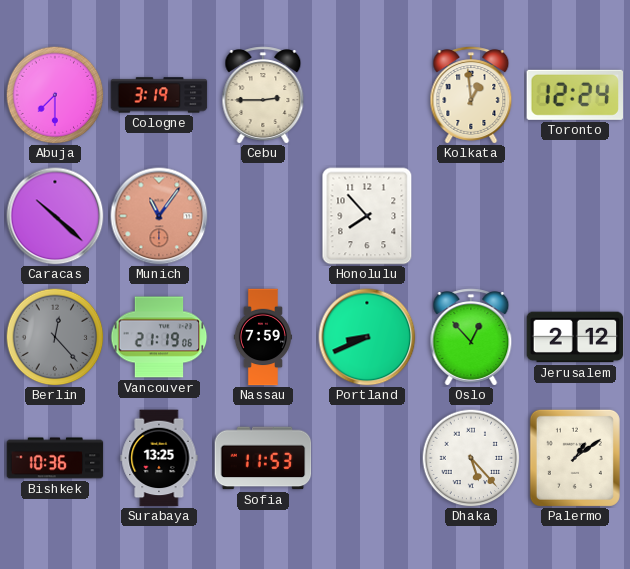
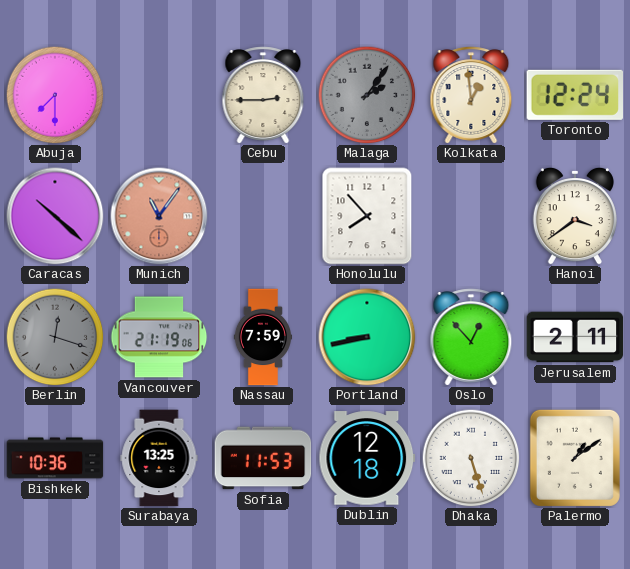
Cologne: 3:19 -> none (159, 95)
Malaga: none -> 2:06 (367, 95)
Hanoi: none -> 3:39 (575, 216)
Berlin: 12:23 -> 12:18 (55, 337)
Portland: 8:41 -> 8:43 (367, 337)
Jerusalem: 2:12 -> 2:11 (575, 337)
Dublin: none -> 12:18 (367, 458)
Dhaka: 5:23 -> 5:27 (471, 458)
